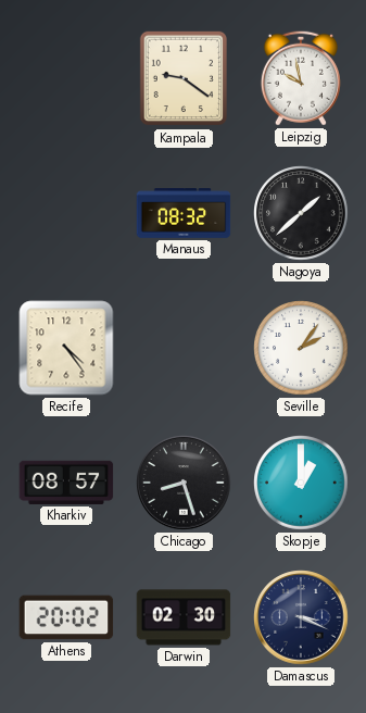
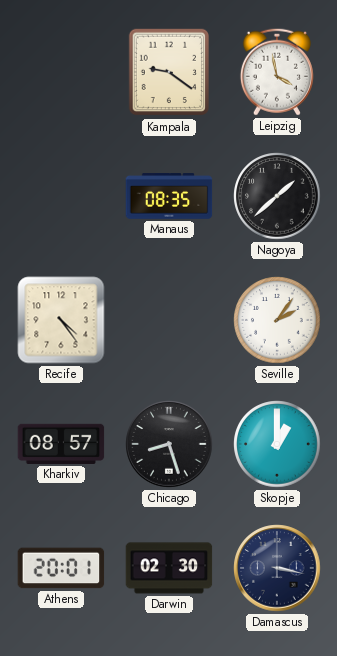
Leipzig: 9:58 -> 3:58 (277, 72)
Manaus: 08:32 -> 08:35 (169, 196)
Athens: 20:02 -> 20:01 (61, 568)
Damascus: 3:19 -> 3:17 (277, 568)
